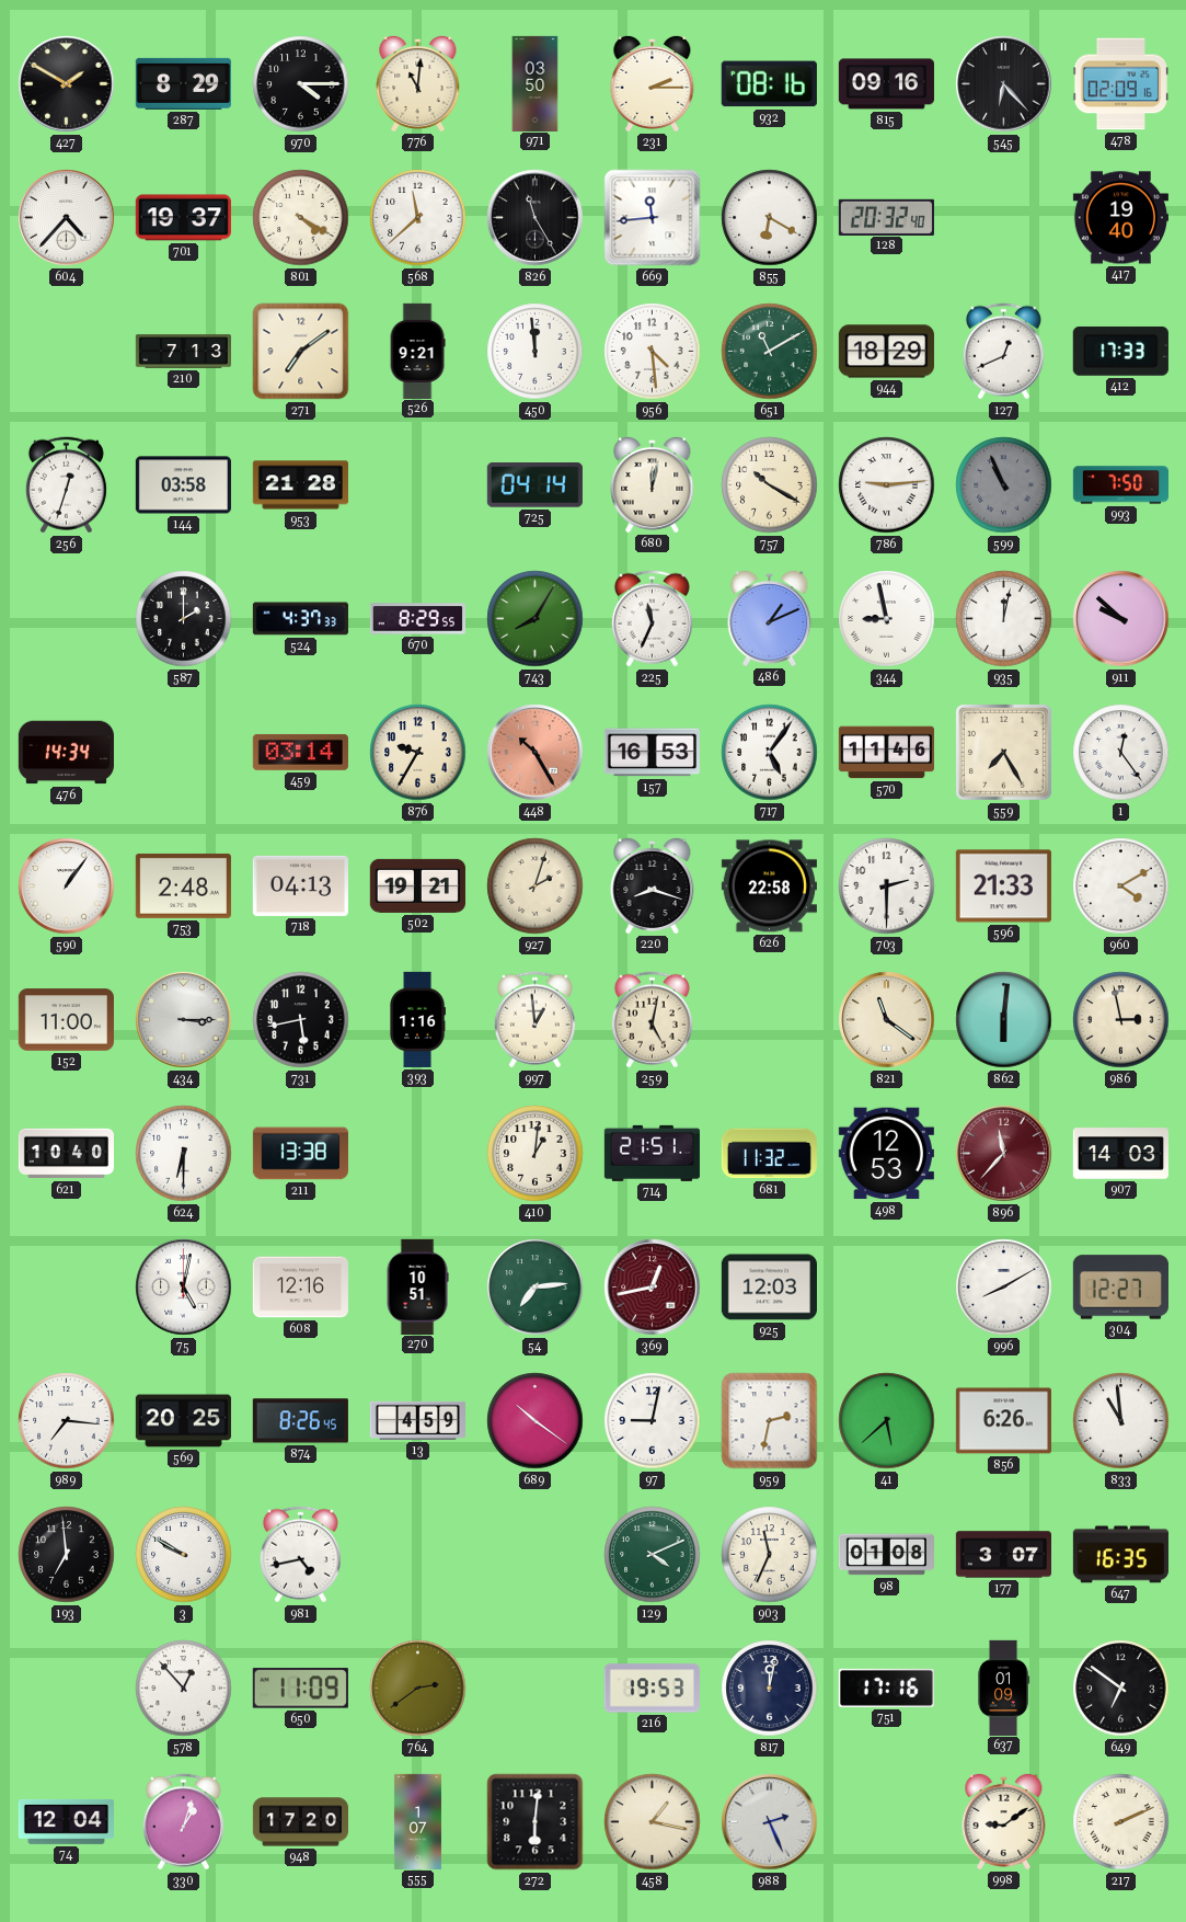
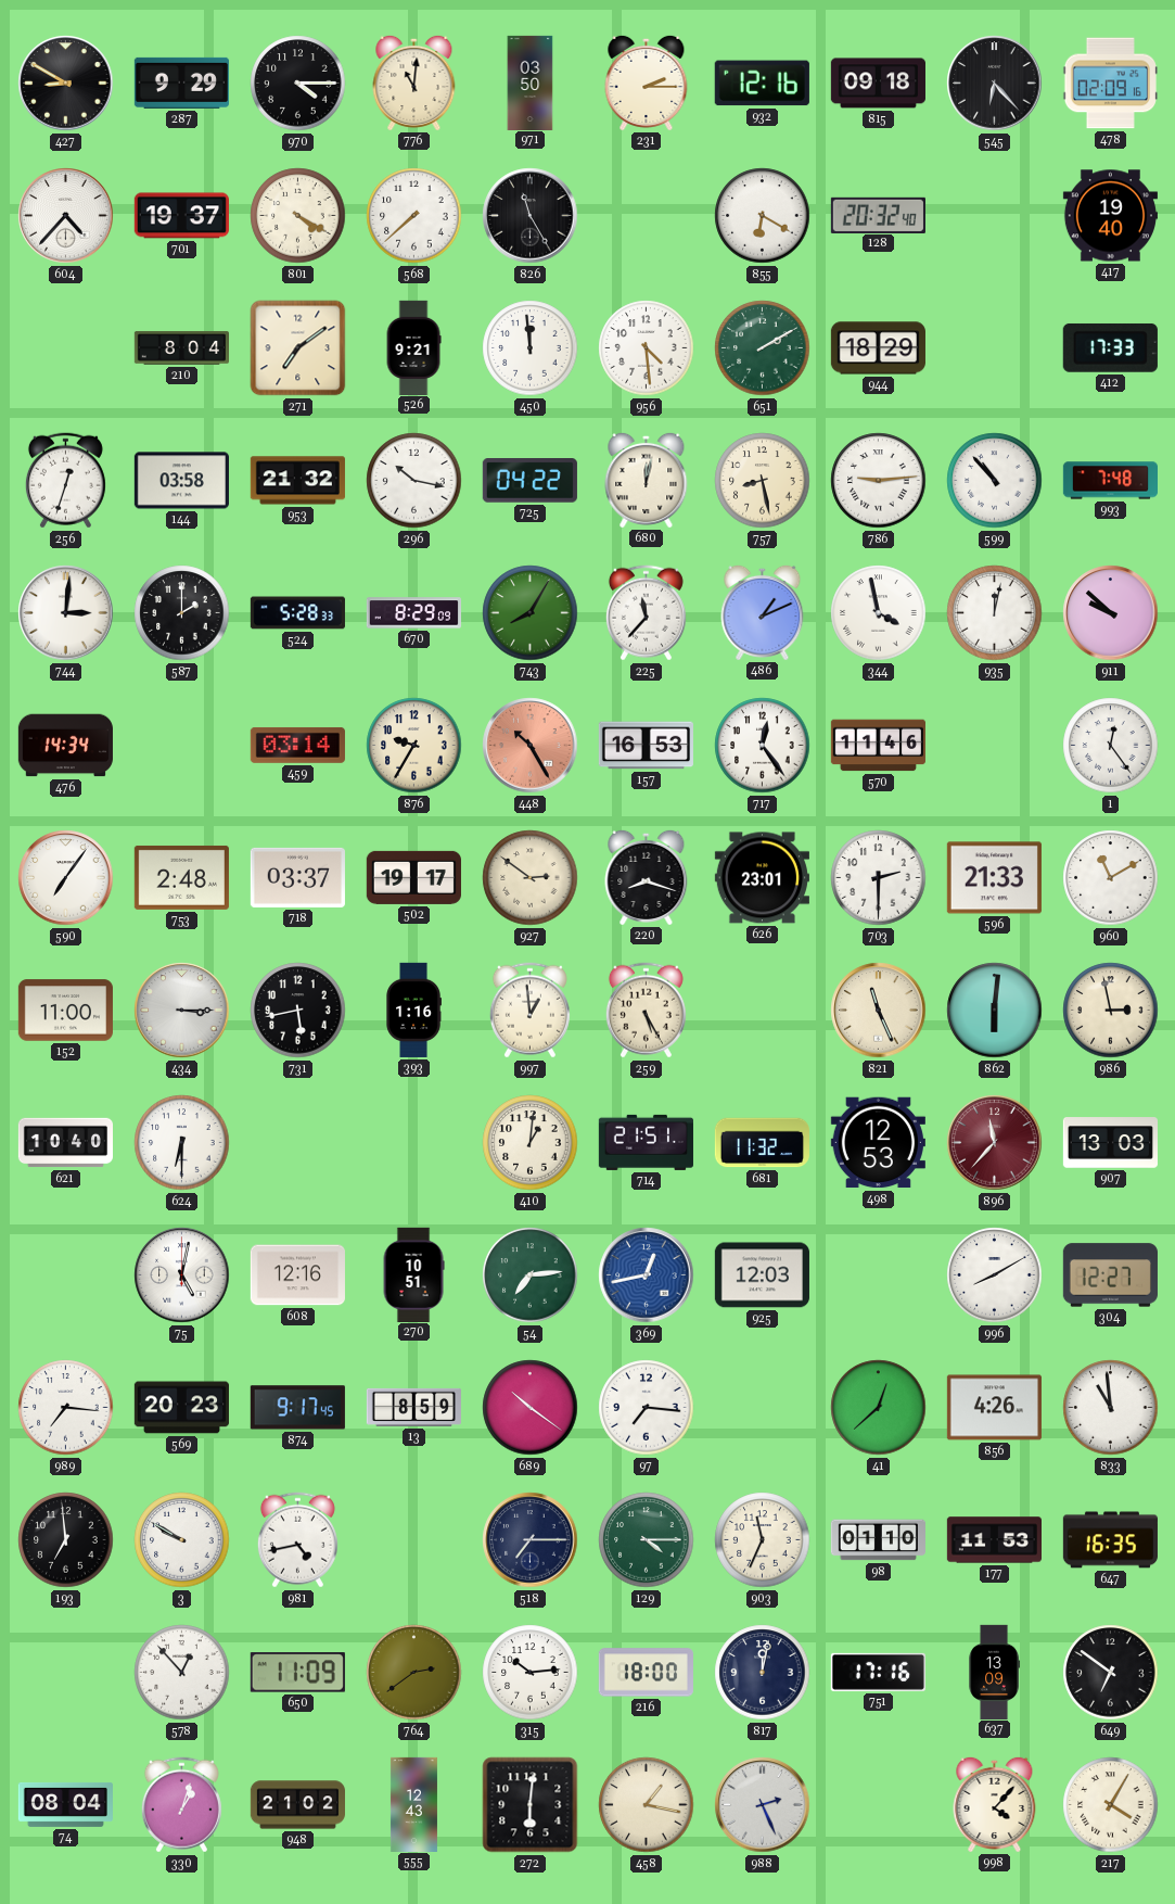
427: 1:50 -> 8:50 (66, 84)
287: 8:29 -> 9:29 (181, 82)
932: 08:16 -> 12:16 (762, 84)
815: 09:16 -> 09:18 (878, 84)
568: 11:38 -> 7:38 (414, 216)
669: 11:44 -> none (653, 218)
210: 7:13 -> 8:04 (181, 348)
651: 11:10 -> 2:10 (763, 348)
127: 12:41 -> none (1003, 352)
953: 21:28 -> 21:32 (297, 481)
296: none -> 10:17 (414, 481)
725: 04:14 -> 04:22 (529, 481)
757: 10:20 -> 8:28 (763, 481)
599: 10:56 -> 10:53 (995, 481)
599 dial: grey -> white (995, 481)
993: 7:50 -> 7:48 (1110, 481)
744: none -> 3:01 (66, 613)
524: 4:37 -> 5:28 (297, 613)
670: 8:29:55 -> 8:29:09 (413, 613)
225: 11:34 -> 11:37 (646, 613)
344: 8:58 -> 3:58 (879, 613)
717: 5:06 -> 12:24 (763, 746)
559: 7:25 -> none (1003, 752)
590: 1:06 -> 7:06 (66, 878)
718: 04:13 -> 03:37 (297, 877)
502: 19:21 -> 19:17 (413, 877)
927: 2:03 -> 2:51 (531, 878)
626: 22:58 -> 23:01 (762, 878)
960: 4:10 -> 11:10 (1111, 878)
259: 5:02 -> 5:25 (646, 1011)
821: 11:21 -> 11:26 (879, 1011)
211: 13:38 -> none (300, 1154)
907: 14:03 -> 13:03 (1110, 1143)
369 dial: burgundy -> blue (647, 1275)
569: 20:25 -> 20:23 (181, 1408)
874: 8:26 -> 9:17 (297, 1408)
13: 4:59 -> 8:59 (413, 1407)
97: 9:02 -> 7:16 (647, 1408)
959: 2:32 -> none (770, 1421)
41: 5:38 -> 12:38 (879, 1408)
856: 6:26 -> 4:26 (994, 1408)
518: none -> 7:15 (531, 1540)
129: 4:11 -> 4:15 (647, 1540)
98: 01:08 -> 01:10 (878, 1540)
177: 3:07 -> 11:53 (994, 1540)
315: none -> 10:14 (531, 1673)
216: 19:53 -> 18:00 (646, 1673)
637: 01:09 -> 13:09 (995, 1672)
74: 12:04 -> 08:04 (65, 1804)
948: 17:20 -> 21:02 (297, 1805)
555: 1:07 -> 12:43 (413, 1804)
998: 9:09 -> 4:07 (995, 1804)
217: 2:11 -> 4:05 (1111, 1805)
